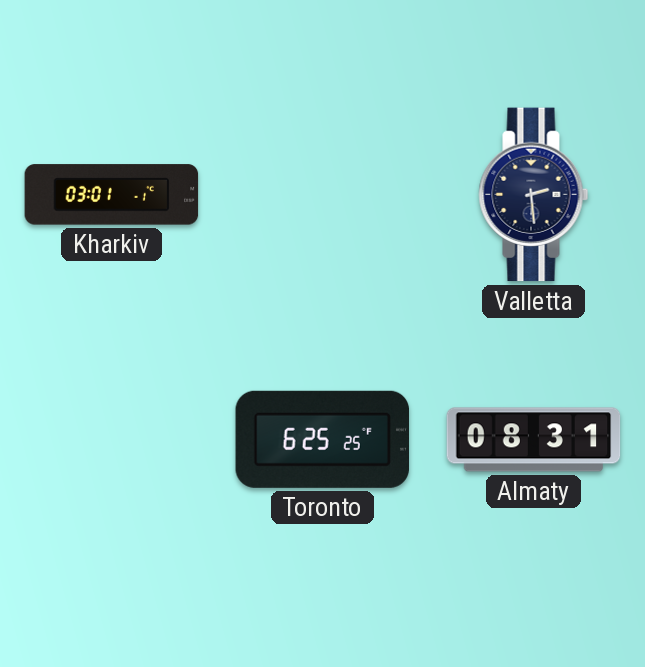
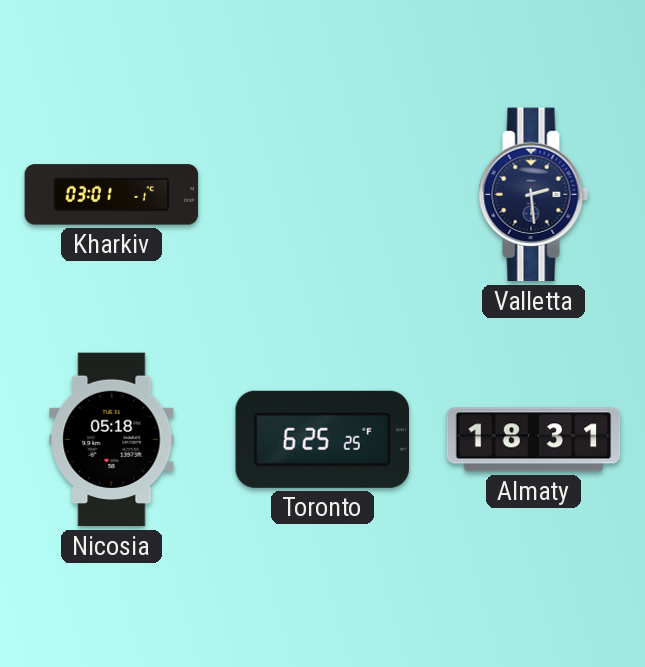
Nicosia: none -> 05:18 (112, 440)
Almaty: 08:31 -> 18:31 (534, 440)
